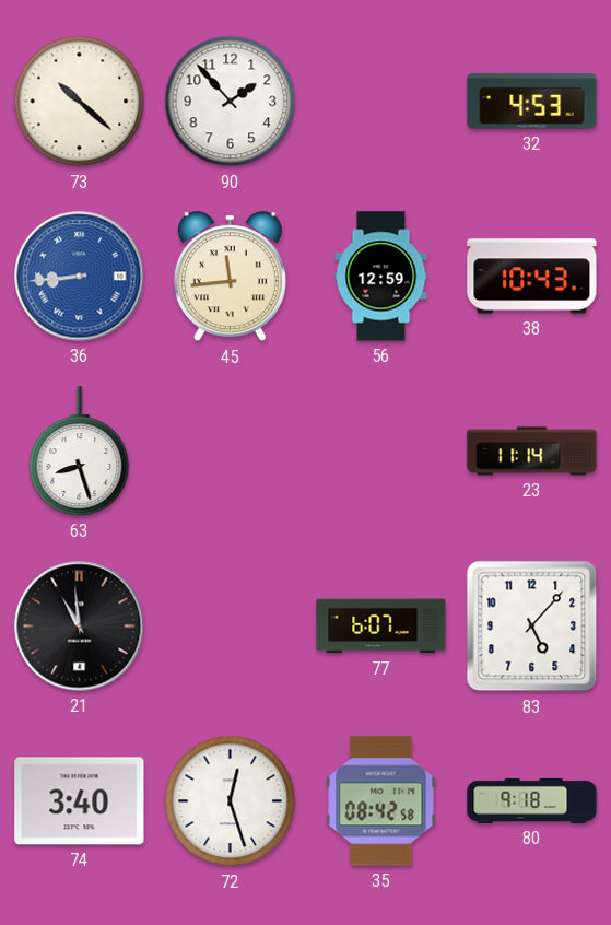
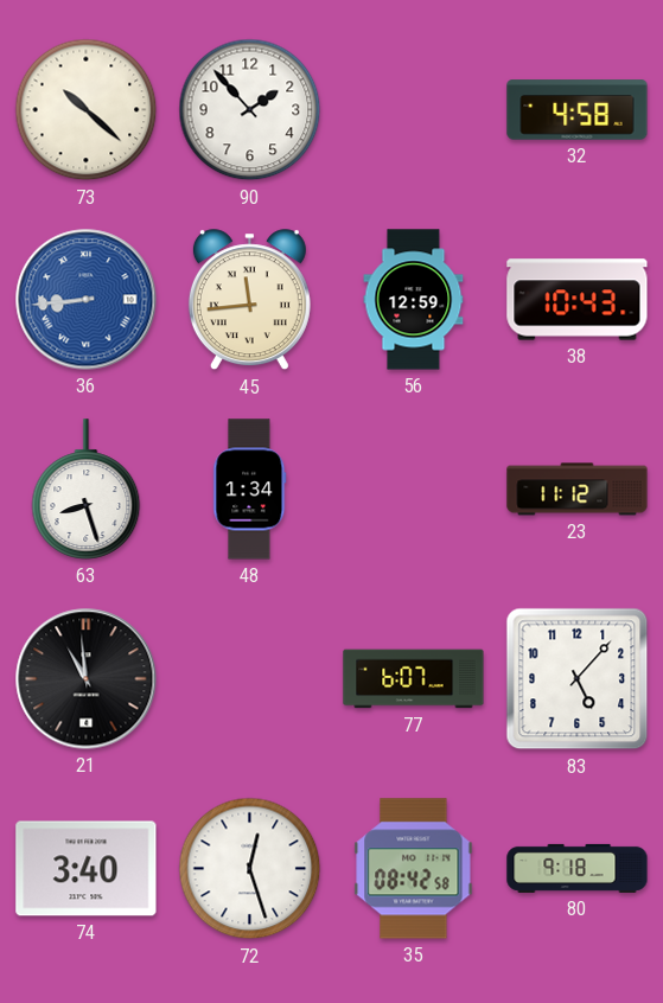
32: 4:53 -> 4:58 (578, 110)
48: none -> 1:34 (250, 490)
23: 11:14 -> 11:12 (578, 490)
